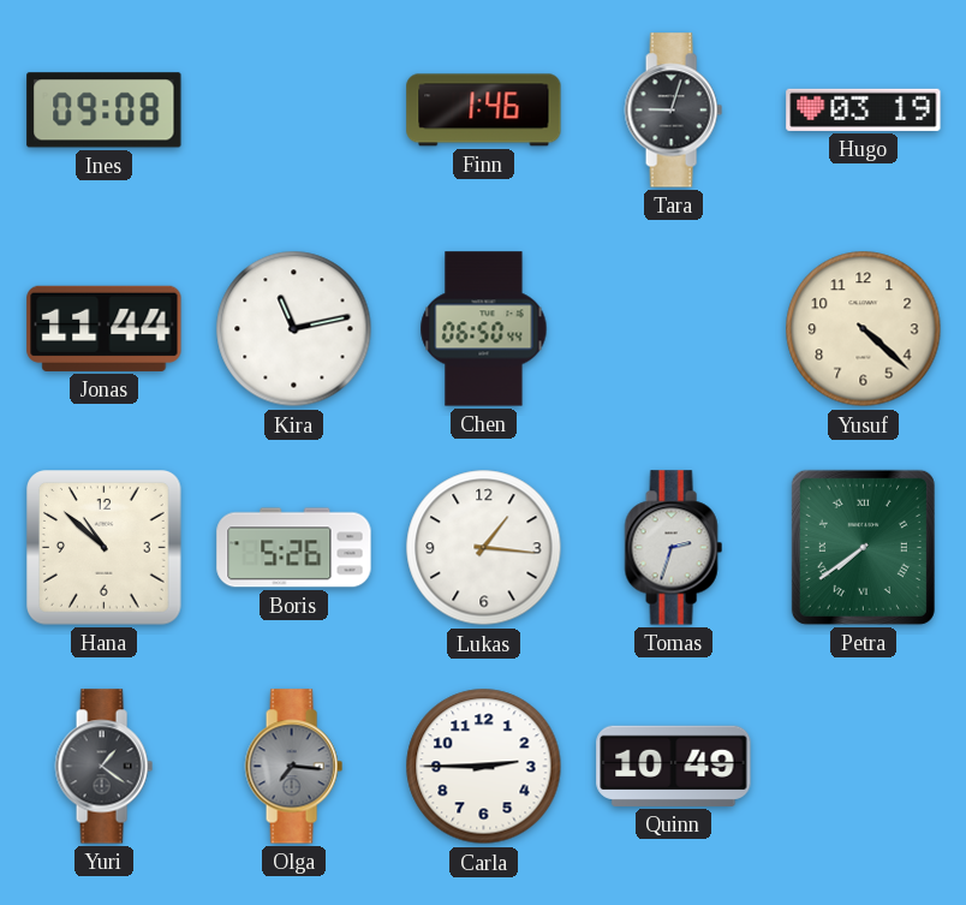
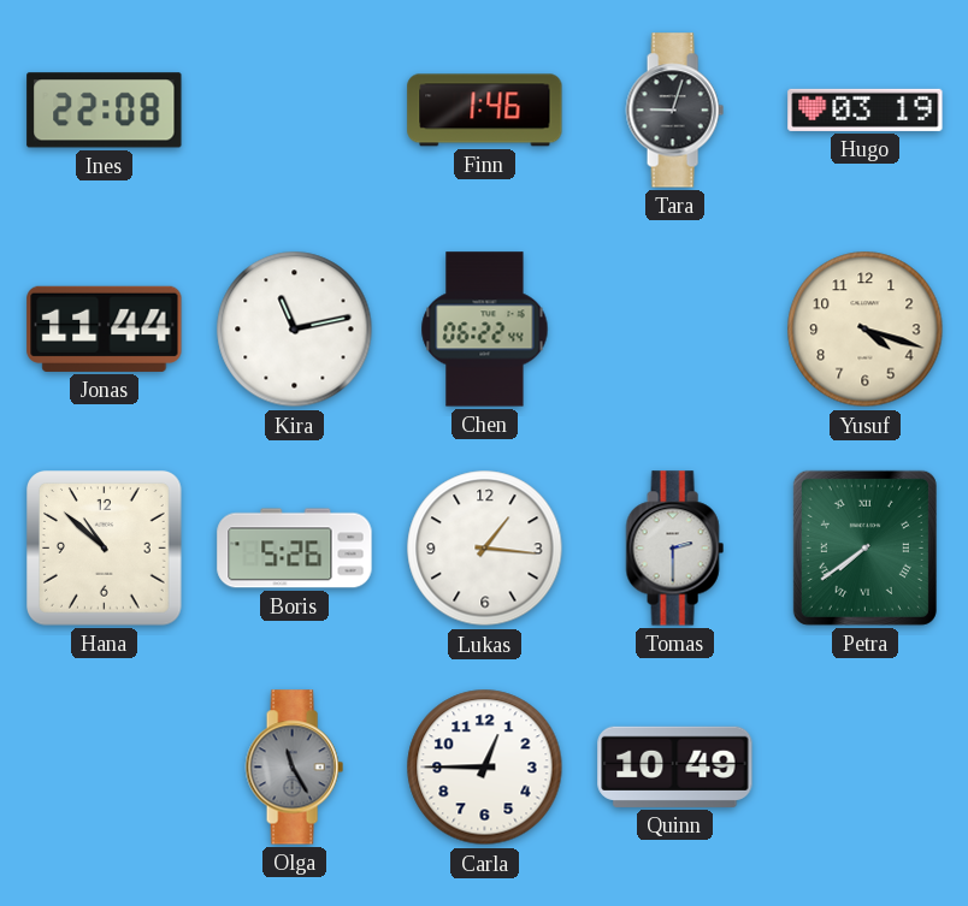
Ines: 09:08 -> 22:08 (105, 111)
Chen: 06:50 -> 06:22 (485, 330)
Yusuf: 4:22 -> 4:18 (866, 330)
Tomas: 2:33 -> 2:30 (674, 549)
Yuri: 1:21 -> none (103, 767)
Olga: 7:16 -> 11:25 (294, 768)
Carla: 2:45 -> 12:45 (485, 768)
